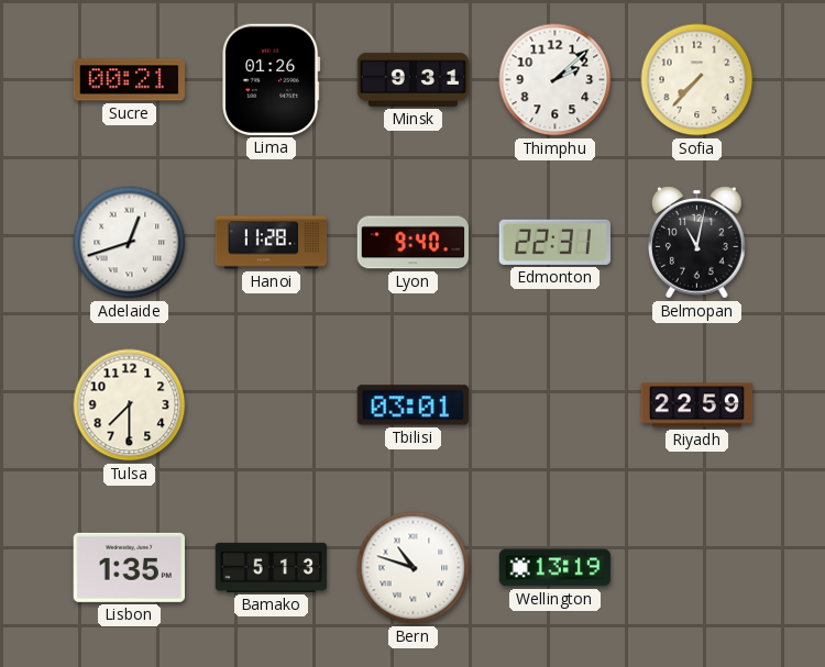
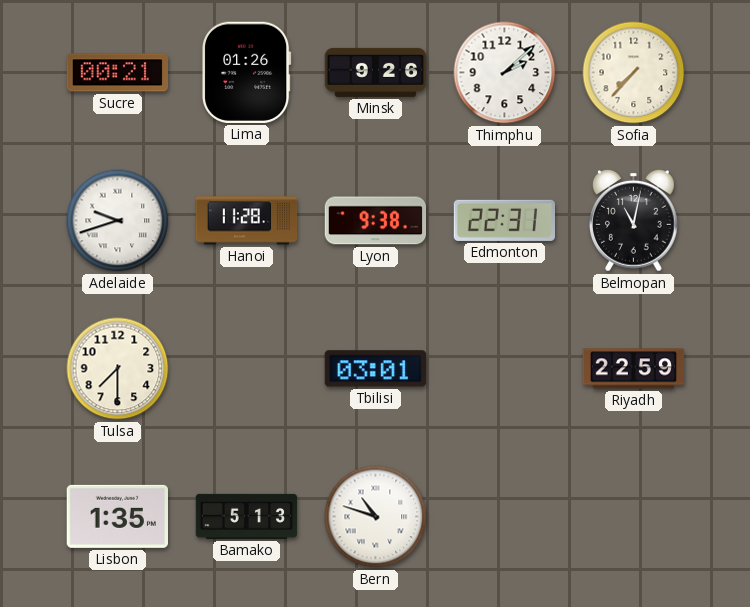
Minsk: 9:31 -> 9:26 (376, 72)
Adelaide: 12:42 -> 9:42 (118, 221)
Lyon: 9:40 -> 9:38 (375, 221)
Wellington: 13:19 -> none (555, 568)
